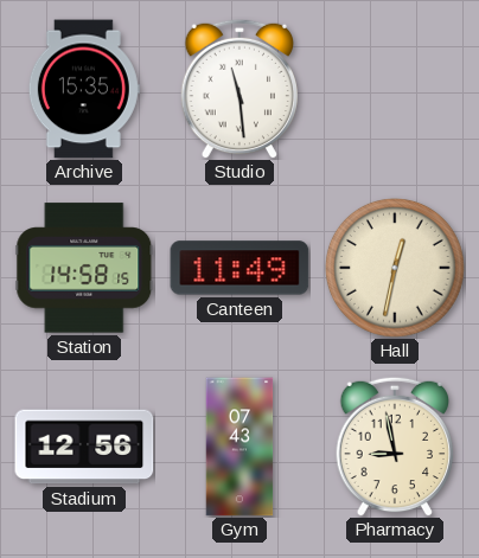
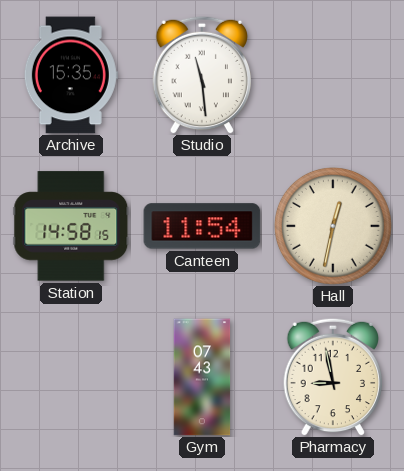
Canteen: 11:49 -> 11:54 (202, 226)
Stadium: 12:56 -> none (84, 447)
